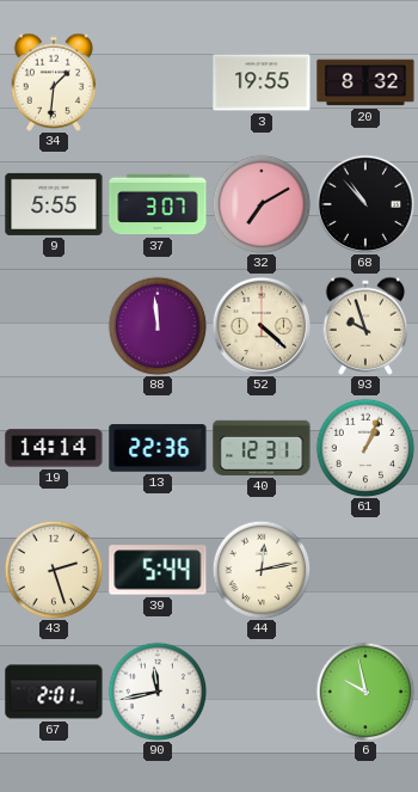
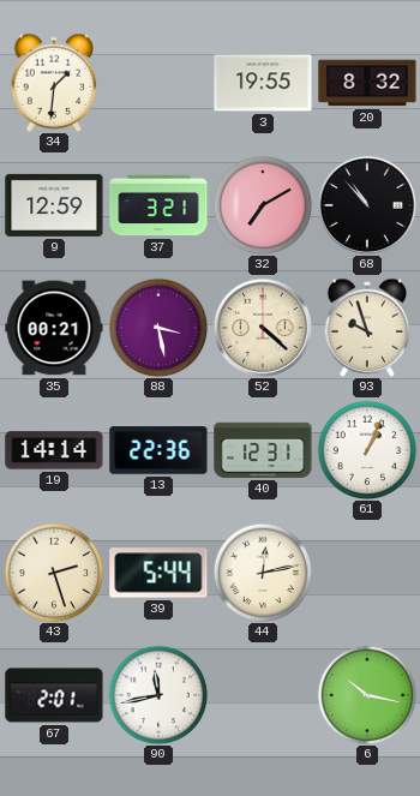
9: 5:55 -> 12:59 (54, 205)
37: 3:07 -> 3:21 (158, 205)
35: none -> 00:21 (54, 328)
88: 11:59 -> 3:28 (158, 328)
6: 9:58 -> 10:17 (367, 695)
